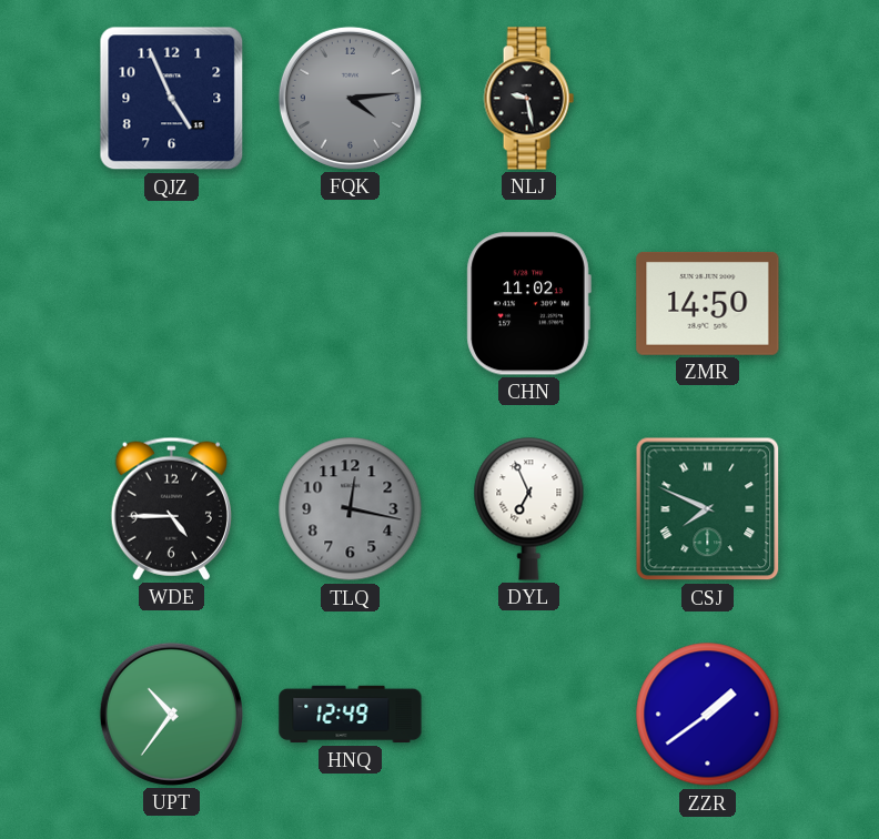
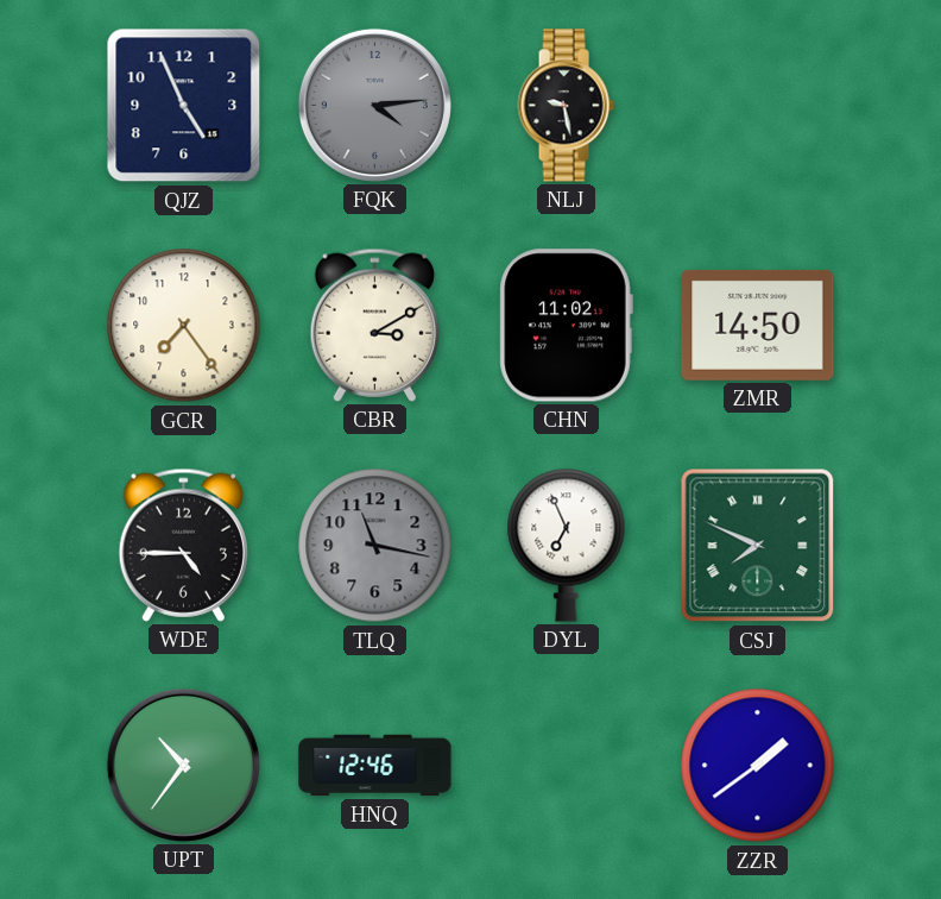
GCR: none -> 7:24 (184, 326)
CBR: none -> 3:10 (374, 325)
TLQ: 12:17 -> 11:17 (375, 546)
HNQ: 12:49 -> 12:46 (375, 766)
